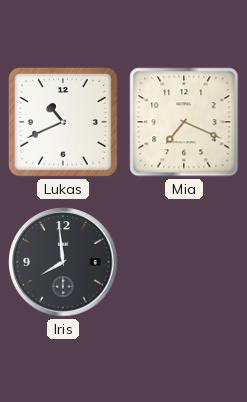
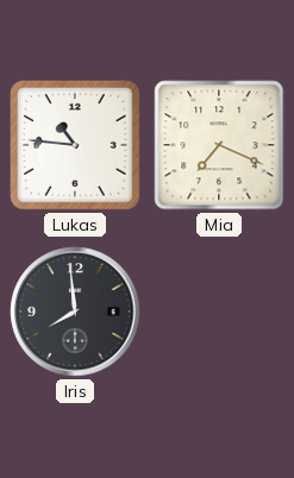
Lukas: 10:41 -> 10:46 (75, 145)
